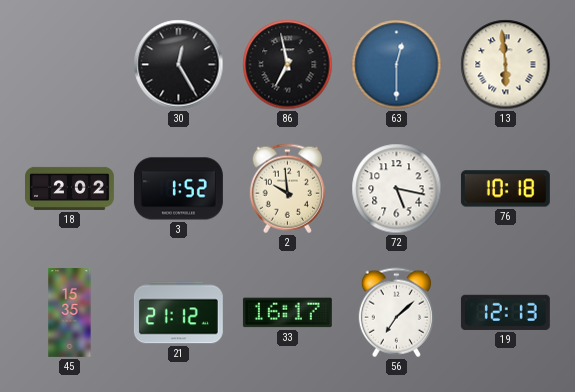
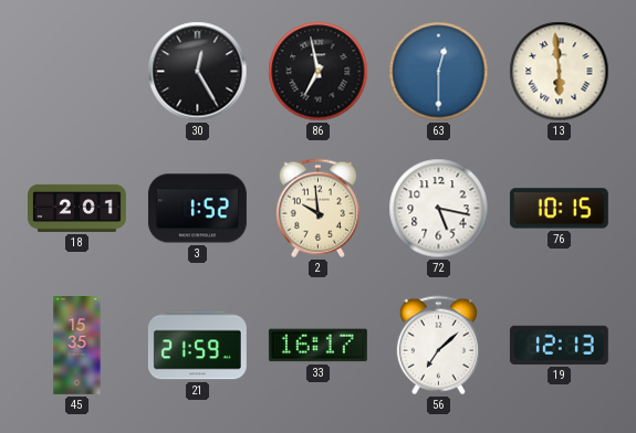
18: 2:02 -> 2:01 (77, 208)
76: 10:18 -> 10:15 (559, 209)
21: 21:12 -> 21:59 (197, 346)
